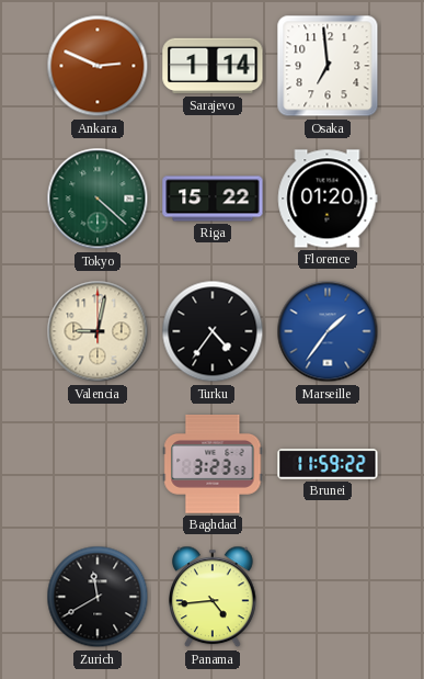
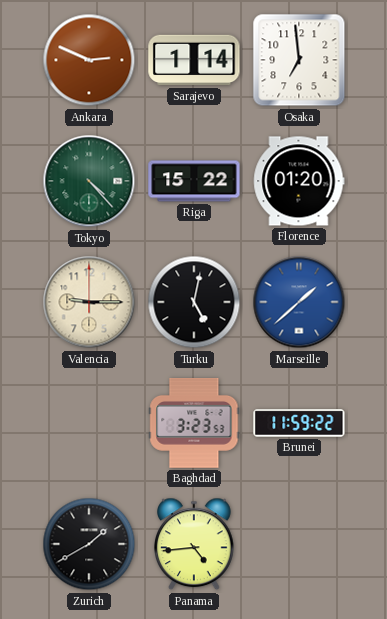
Tokyo: 4:22 -> 4:23 (89, 181)
Valencia: 9:02 -> 9:15 (89, 302)
Turku: 4:36 -> 5:02 (194, 302)
Marseille: 1:36 -> 1:38 (299, 302)
Zurich: 11:40 -> 1:40 (89, 544)
